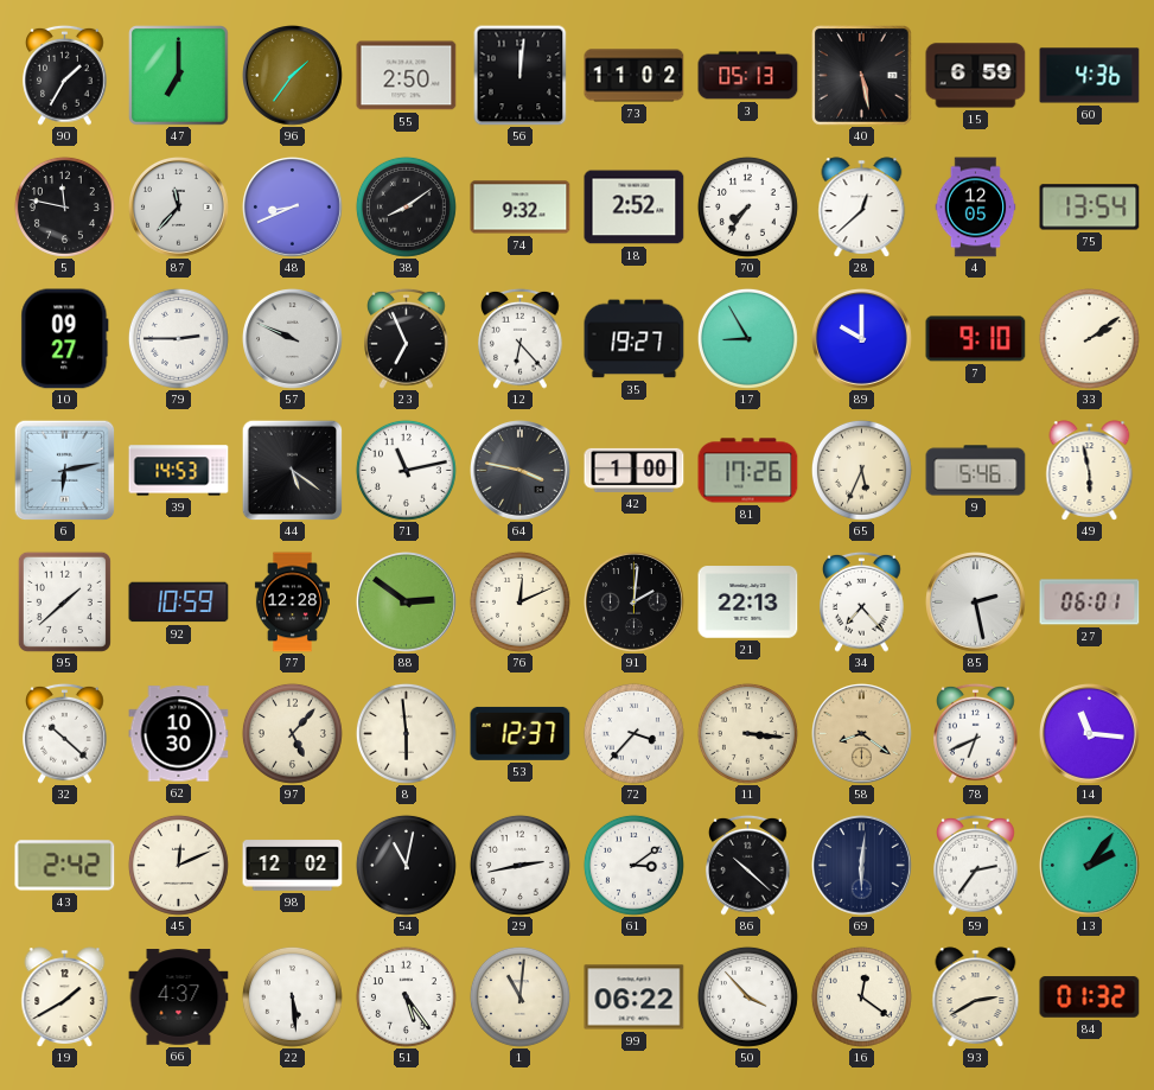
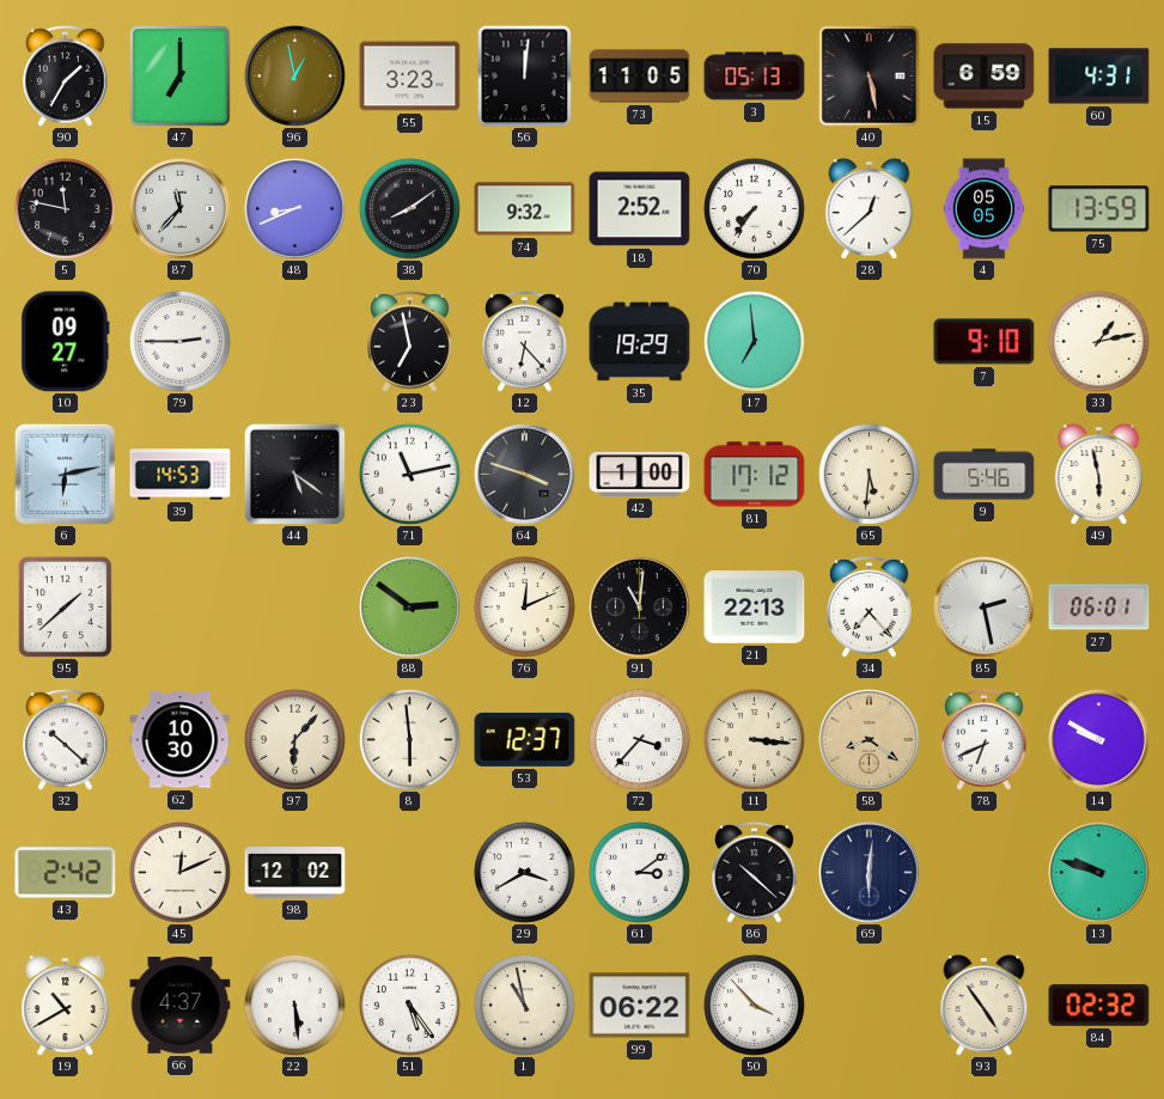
96: 1:36 -> 12:58 (295, 77)
55: 2:50 -> 3:23 (410, 77)
73: 11:02 -> 11:05 (640, 77)
60: 4:36 -> 4:31 (1099, 77)
4: 12:05 -> 05:05 (985, 209)
75: 13:54 -> 13:59 (1099, 209)
57: 9:49 -> none (293, 339)
23: 6:56 -> 6:58 (410, 341)
35: 19:27 -> 19:29 (640, 342)
17: 8:55 -> 6:59 (754, 341)
89: 10:00 -> none (862, 339)
33: 2:09 -> 1:13 (1098, 341)
64: 3:47 -> 3:48 (525, 475)
81: 17:26 -> 17:12 (755, 475)
65: 5:34 -> 5:31 (869, 474)
92: 10:59 -> none (179, 603)
77: 12:28 -> none (292, 603)
91: 2:01 -> 11:01 (640, 607)
97: 5:07 -> 6:07 (294, 739)
14: 11:16 -> 9:50 (1099, 740)
54: 11:02 -> none (406, 865)
29: 2:43 -> 3:40 (524, 872)
59: 2:36 -> none (976, 865)
13: 2:06 -> 9:48 (1099, 873)
19: 1:40 -> 10:40 (66, 1006)
1: 11:01 -> 10:58 (524, 1005)
16: 12:21 -> none (861, 996)
93: 2:40 -> 4:54 (985, 1006)
84: 01:32 -> 02:32 (1099, 1006)
